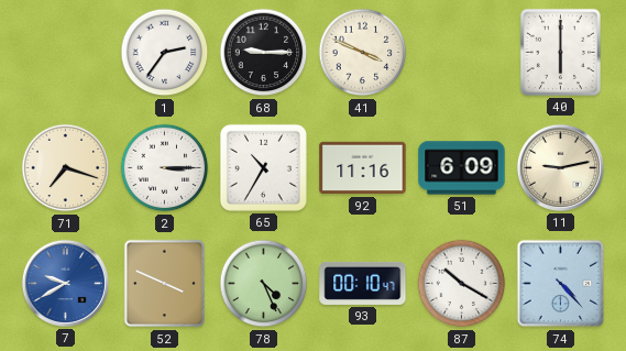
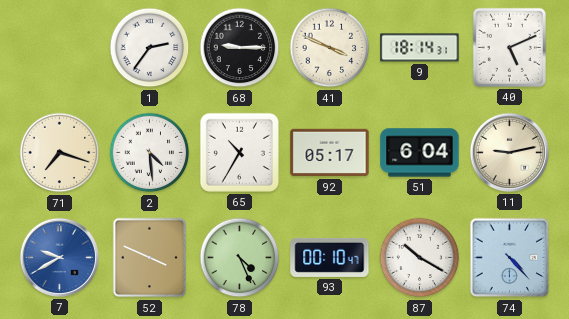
9: none -> 18:14 (420, 48)
40: 6:00 -> 5:11 (509, 47)
2: 3:15 -> 4:29 (150, 153)
92: 11:16 -> 05:17 (330, 153)
51: 6:09 -> 6:04 (420, 153)
